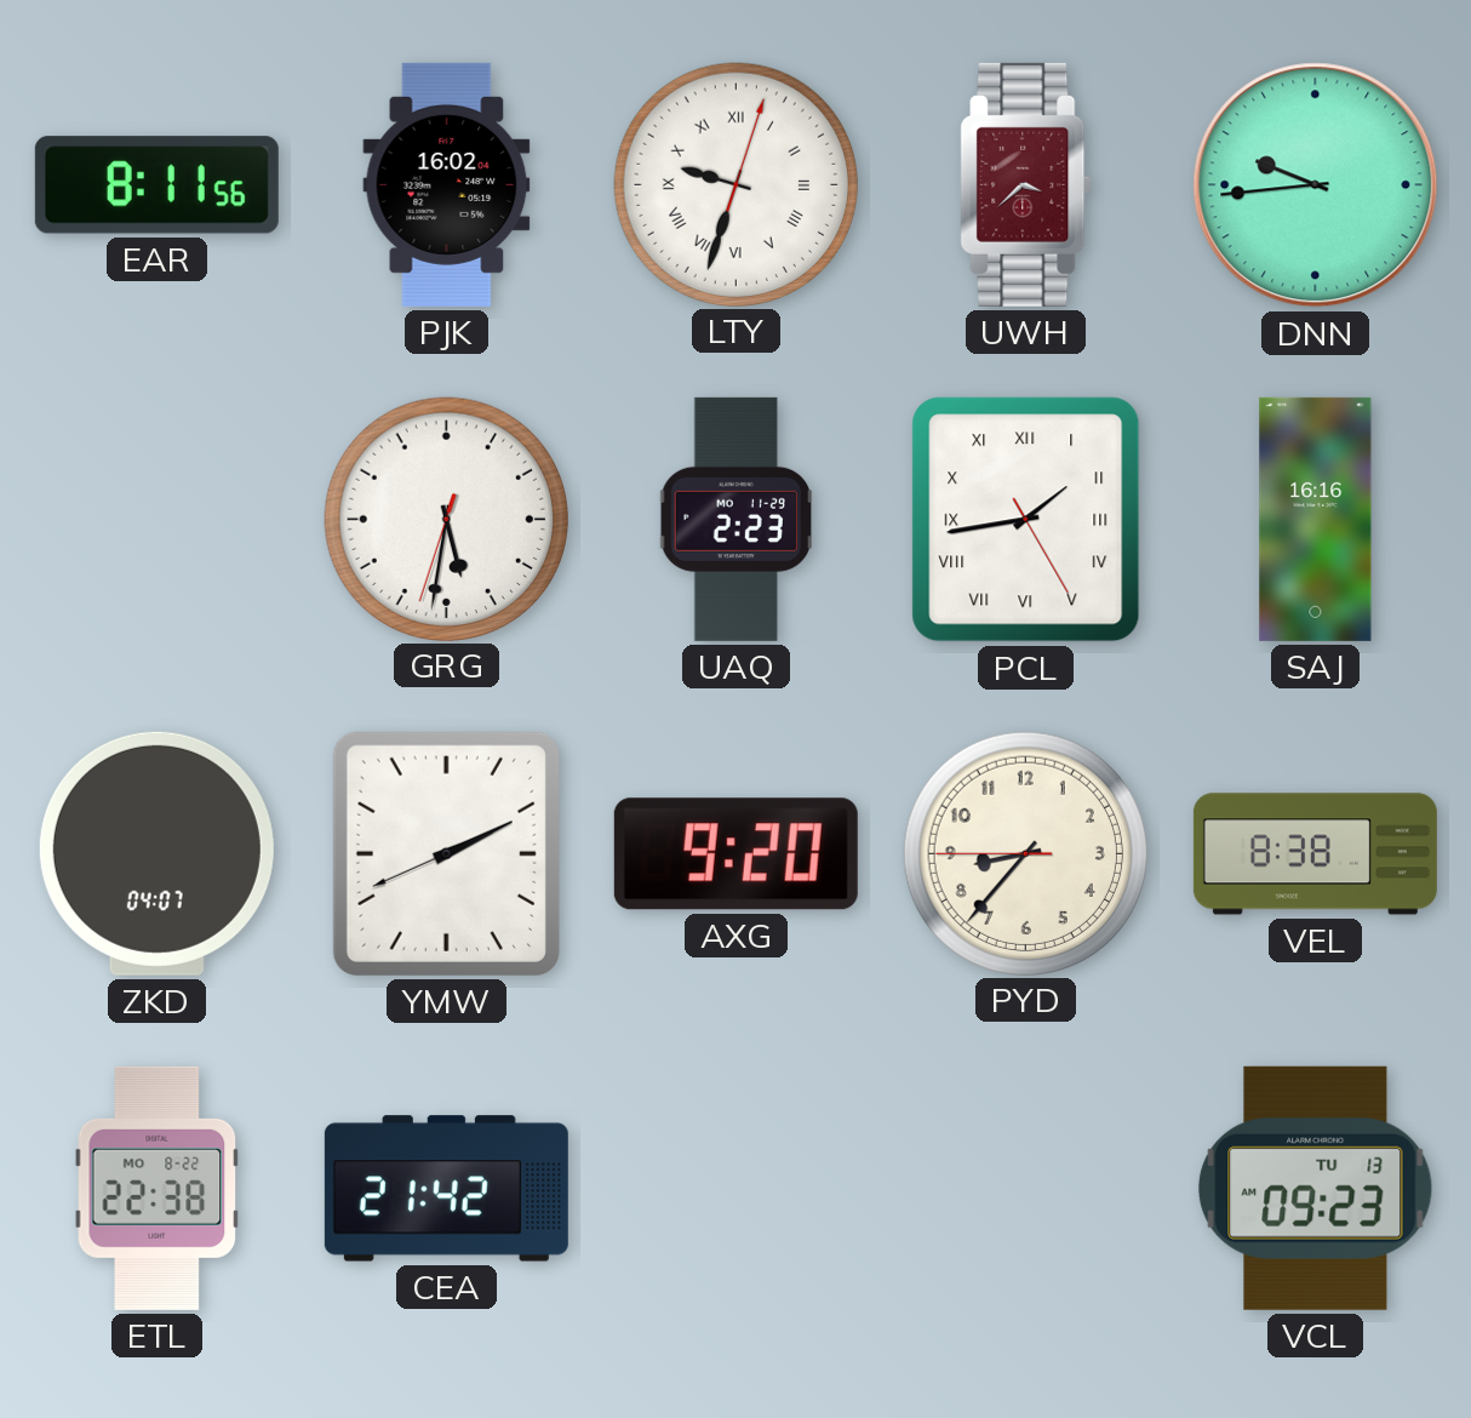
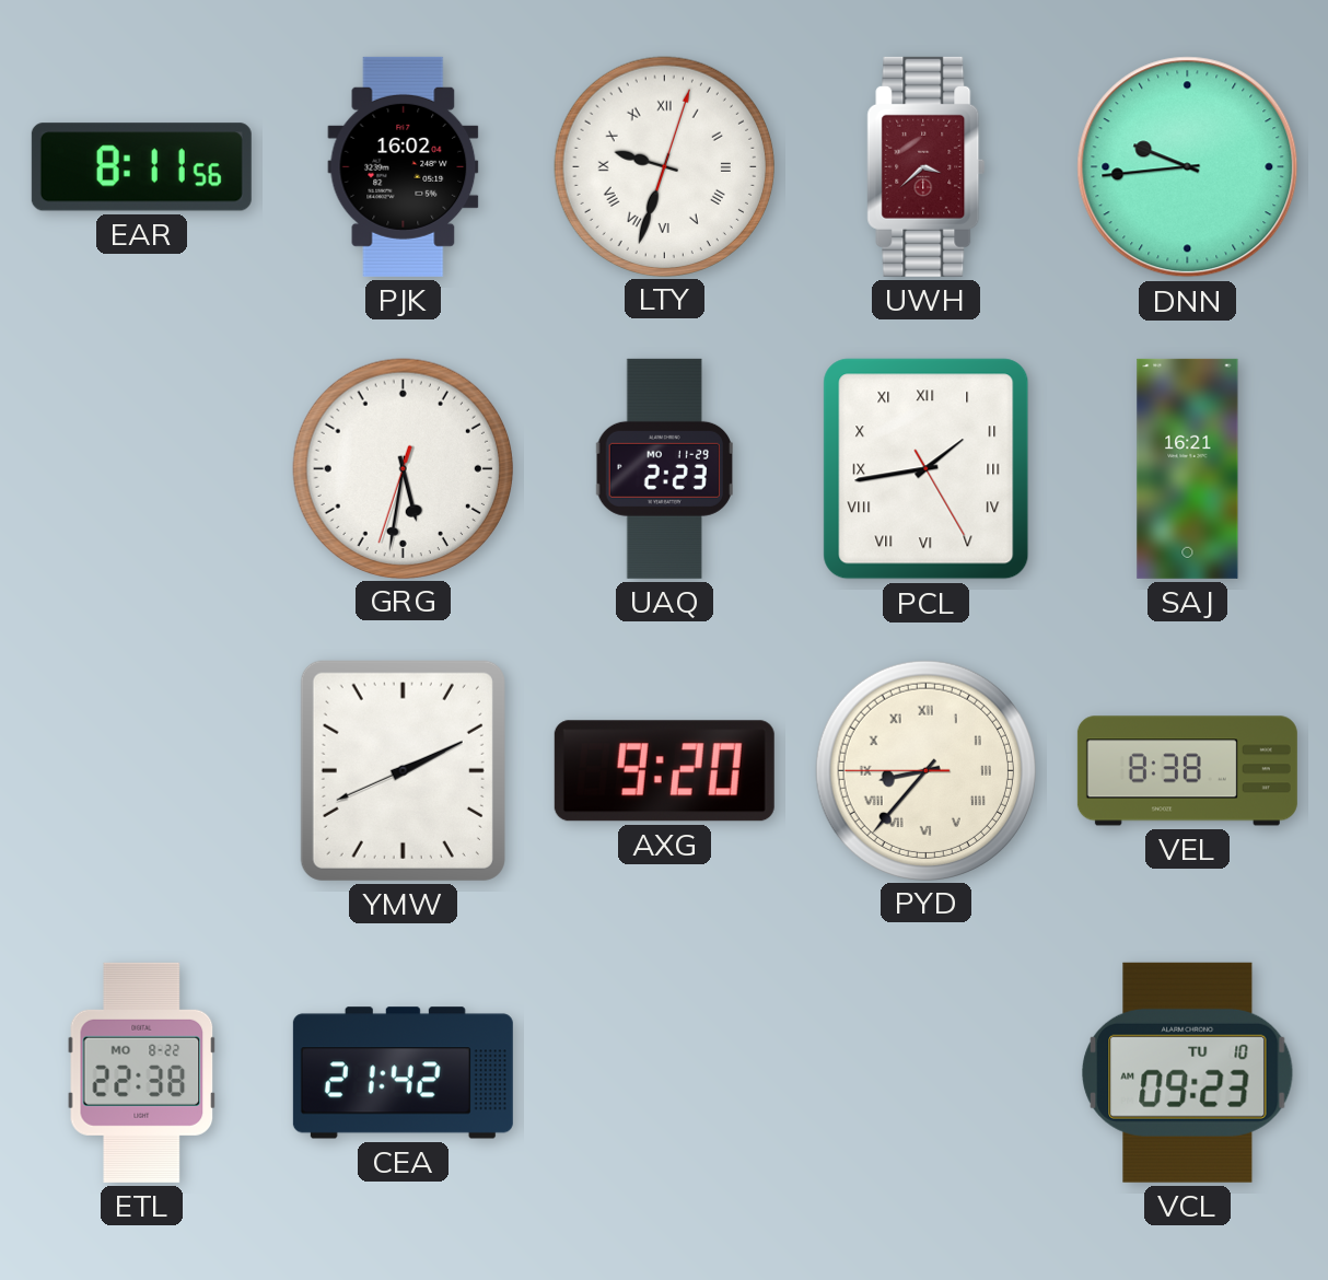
SAJ: 16:16 -> 16:21 (1188, 468)
ZKD: 04:07 -> none (156, 853)
PYD numerals: Arabic -> Roman (925, 770)
VCL date: TU 13 -> TU 10 (1188, 1072)
